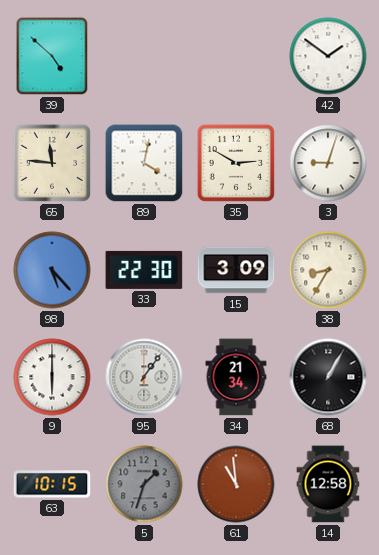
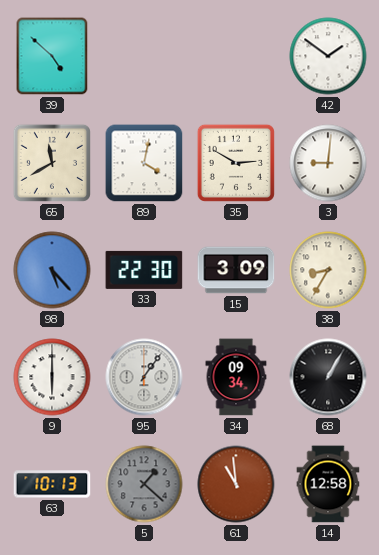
65: 11:46 -> 11:40 (52, 163)
3: 9:03 -> 9:01 (328, 163)
34: 21:34 -> 09:34 (236, 377)
63: 10:15 -> 10:13 (52, 484)
5: 1:33 -> 1:22 (144, 484)
